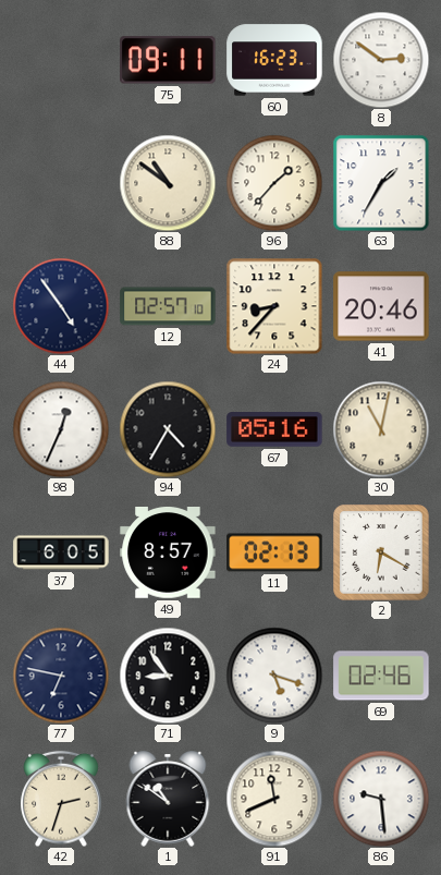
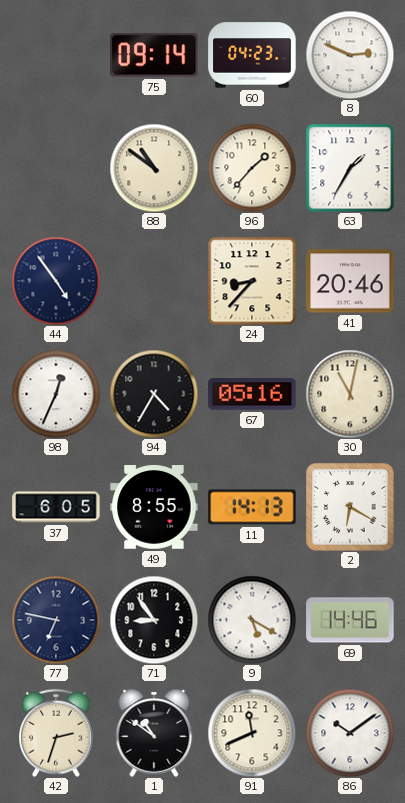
75: 09:11 -> 09:14 (154, 55)
60: 16:23 -> 04:23 (252, 55)
8: 2:51 -> 2:49 (350, 55)
12: 02:57 -> none (168, 306)
49: 8:57 -> 8:55 (154, 508)
11: 02:13 -> 14:13 (252, 507)
9: 5:18 -> 5:20 (252, 620)
69: 02:46 -> 14:46 (350, 620)
86: 9:29 -> 10:09 (350, 733)
